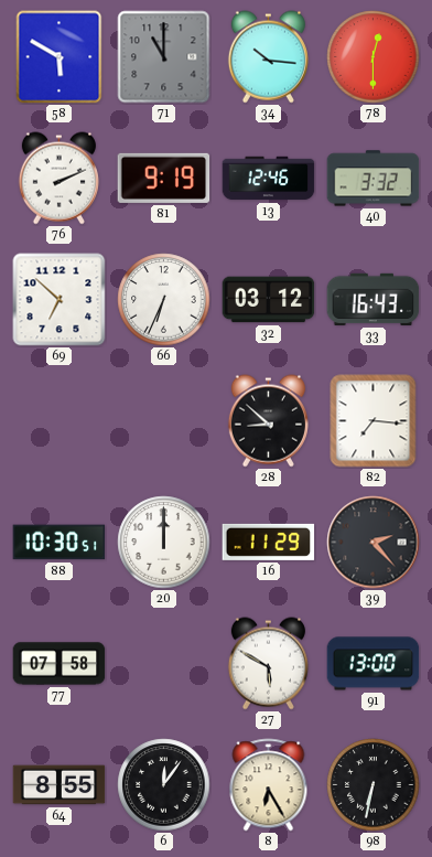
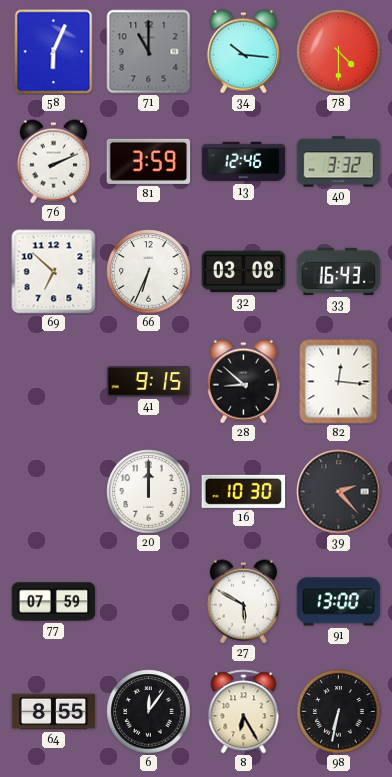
58: 5:50 -> 6:04 (54, 52)
78: 12:30 -> 4:30 (339, 52)
81: 9:19 -> 3:59 (149, 161)
32: 03:12 -> 03:08 (244, 272)
41: none -> 9:15 (149, 382)
82: 7:16 -> 12:16 (339, 382)
88: 10:30 -> none (60, 543)
16: 11:29 -> 10:30 (244, 491)
77: 07:58 -> 07:59 (54, 602)
